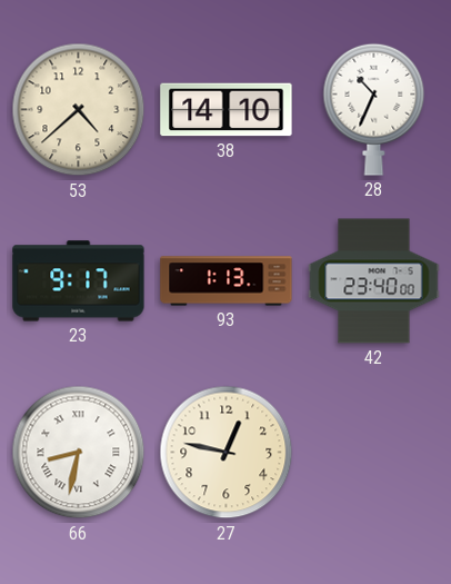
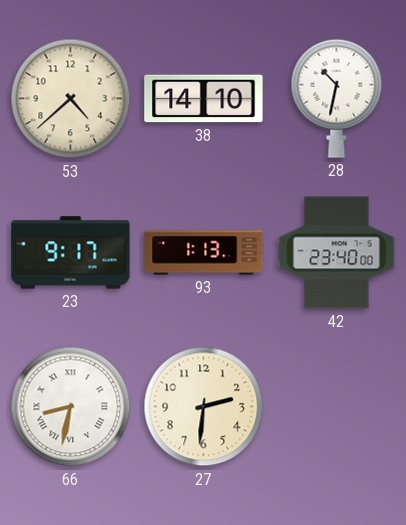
28: 10:34 -> 10:32 (337, 98)
27: 12:47 -> 2:31 (204, 407)
